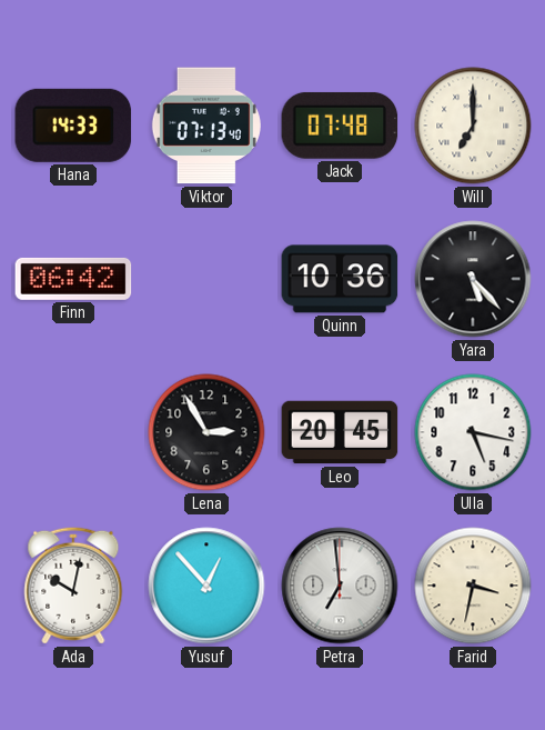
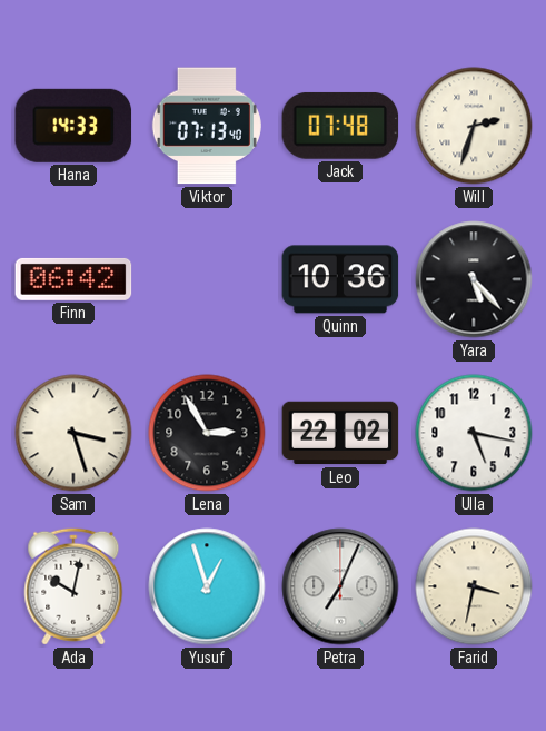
Will: 7:00 -> 2:33 (474, 126)
Sam: none -> 3:27 (73, 433)
Leo: 20:45 -> 22:02 (340, 433)
Yusuf: 12:53 -> 12:57 (207, 586)
Petra: 6:59 -> 7:04 (340, 586)
